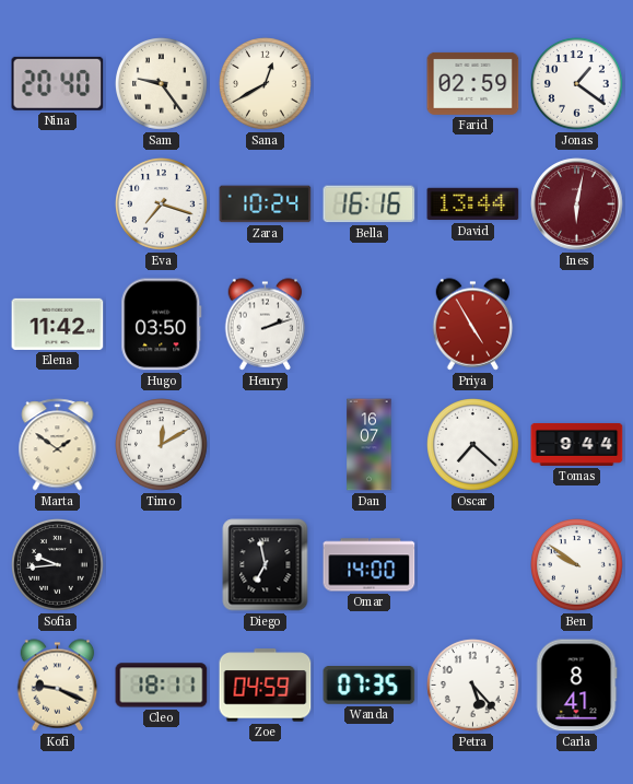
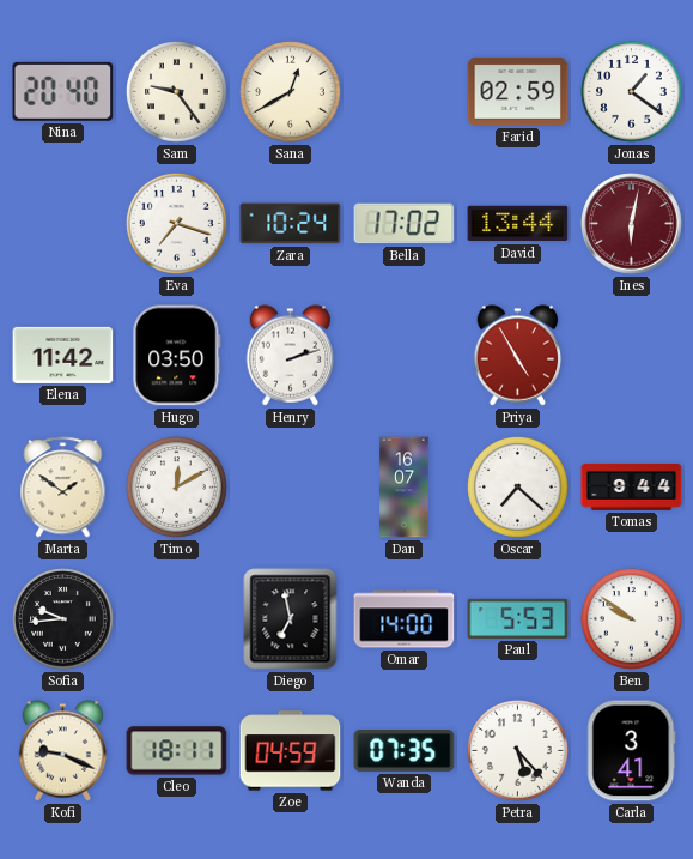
Bella: 16:16 -> 17:02 (405, 224)
Paul: none -> 5:53 (518, 618)
Carla: 8:41 -> 3:41 (631, 751)
